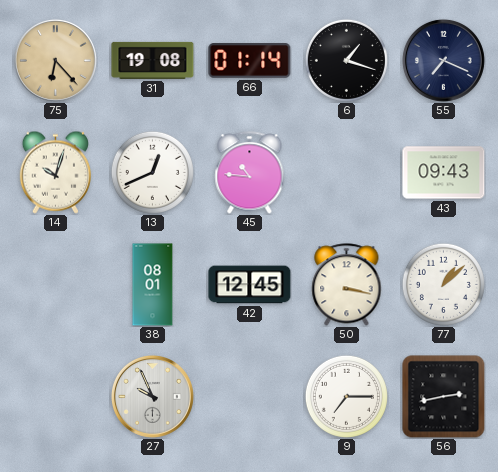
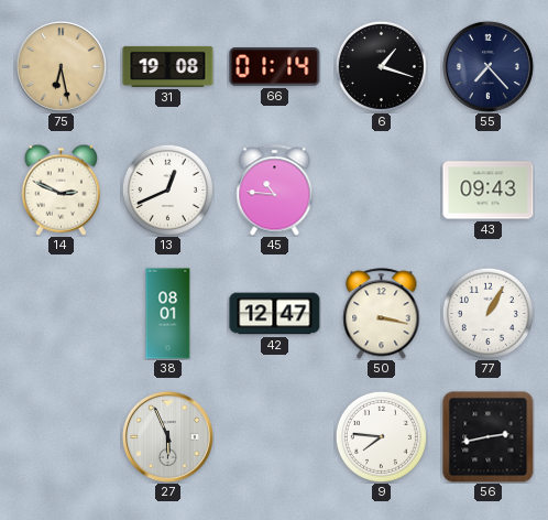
75: 6:23 -> 6:28 (61, 66)
55: 7:19 -> 7:23 (487, 66)
14: 10:03 -> 2:49 (61, 189)
42: 12:45 -> 12:47 (275, 314)
77: 1:08 -> 1:05 (487, 313)
27: 9:56 -> 5:56 (167, 436)
9: 7:15 -> 7:46 (381, 436)
